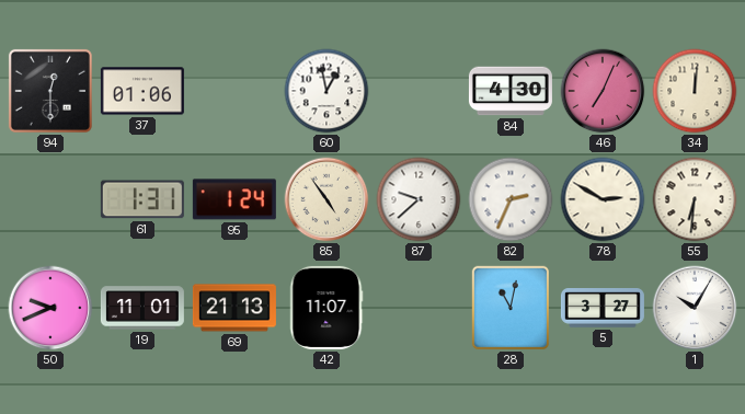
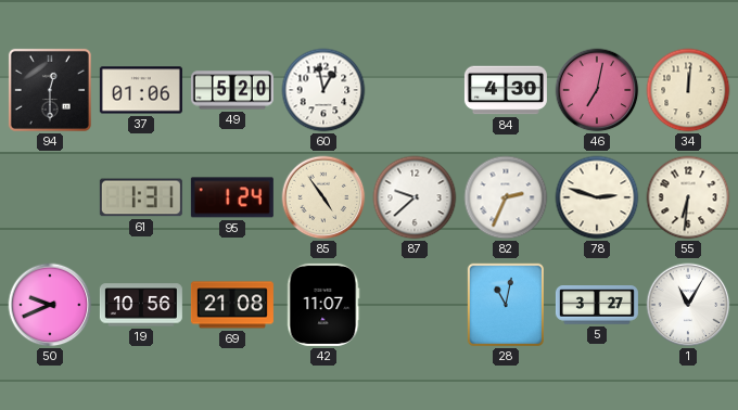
49: none -> 5:20 (232, 90)
46: 7:04 -> 7:02 (597, 90)
78: 2:50 -> 2:48 (597, 197)
19: 11:01 -> 10:56 (141, 305)
69: 21:13 -> 21:08 (232, 305)
1: 10:05 -> 11:05 (688, 305)
